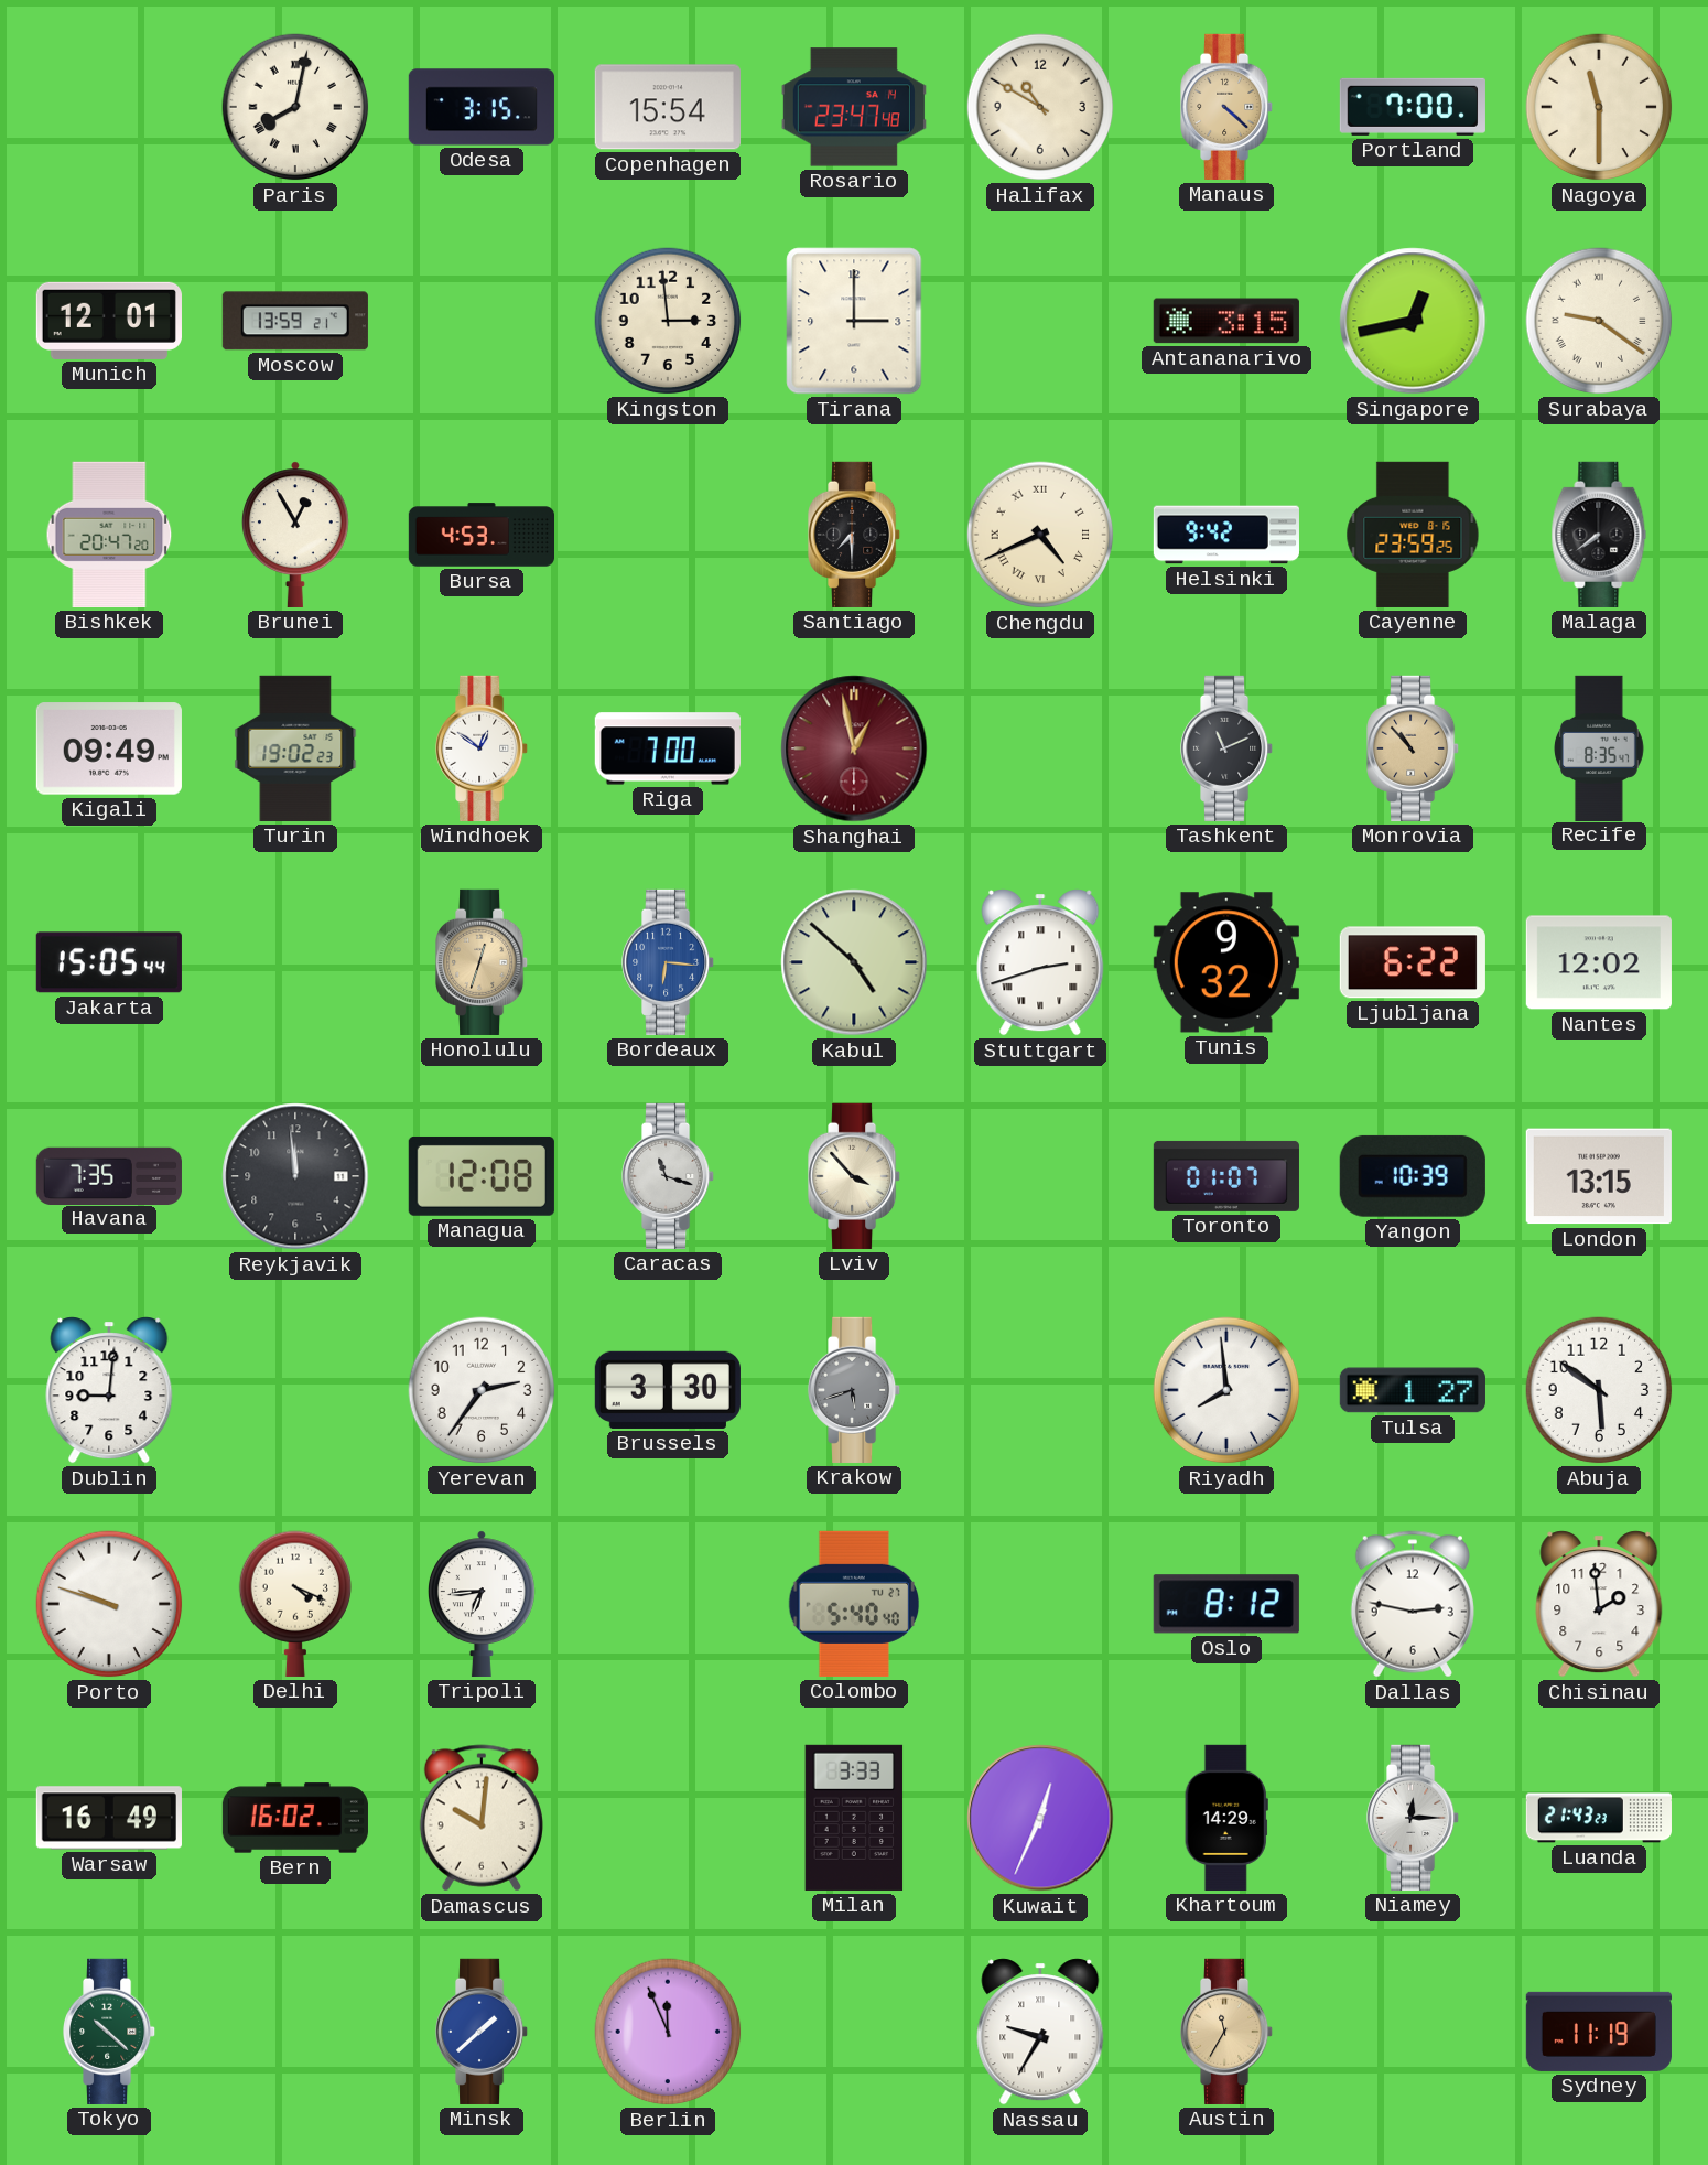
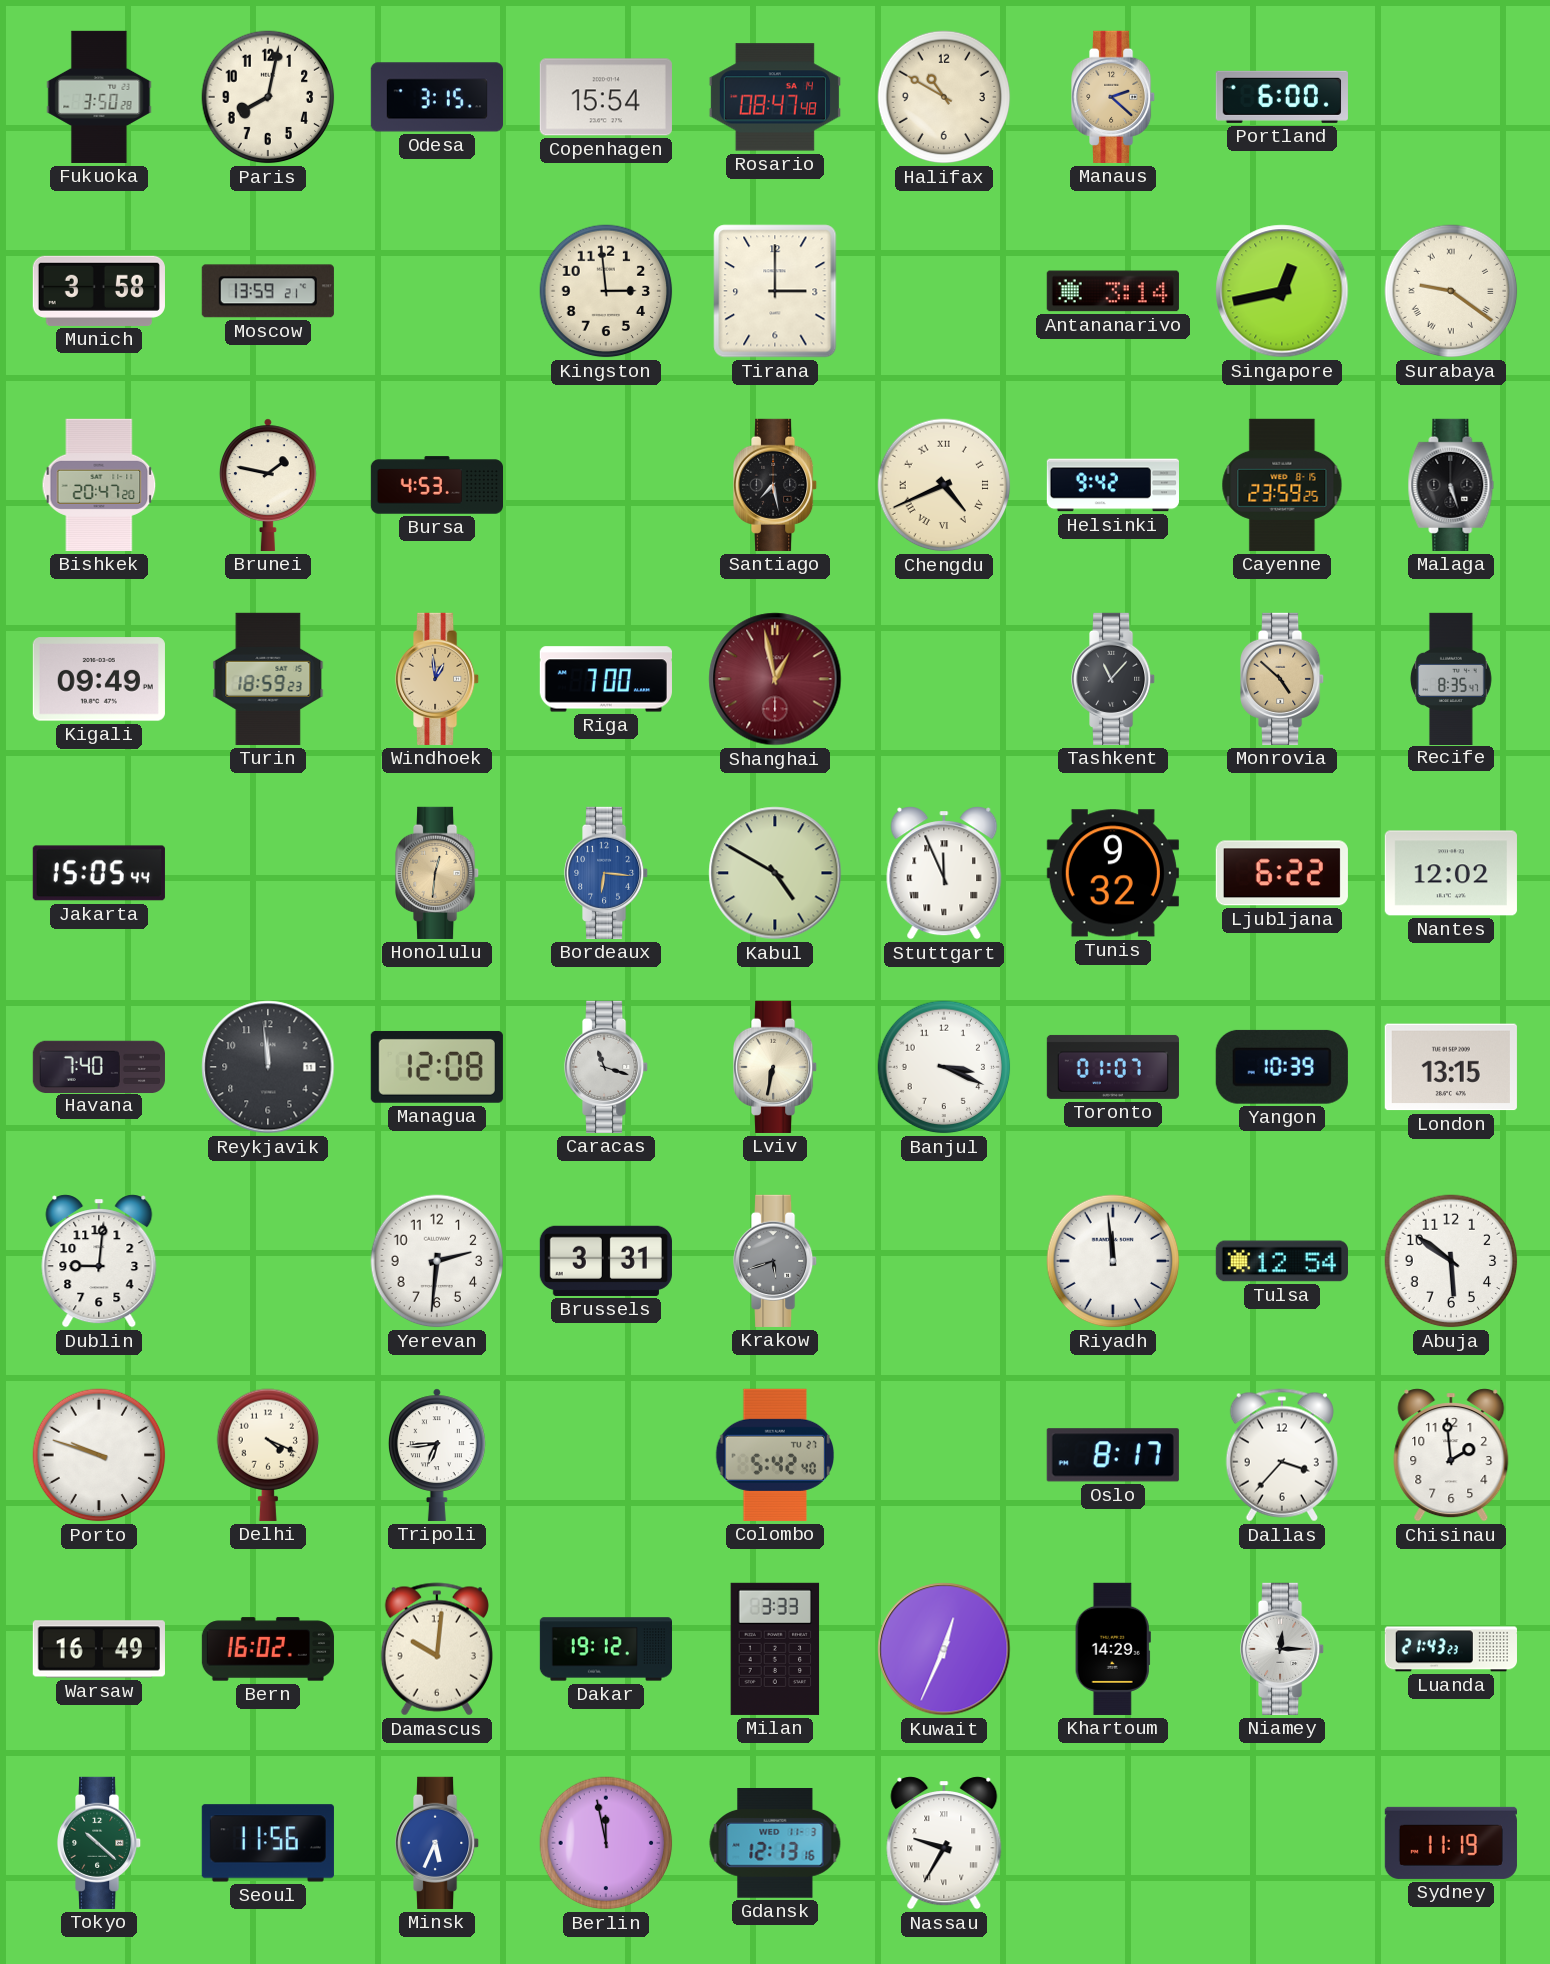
Fukuoka: none -> 3:50 (99, 97)
Paris numerals: Roman -> Arabic (268, 97)
Rosario: 23:47 -> 08:47 (775, 97)
Manaus: 4:22 -> 2:22 (1114, 97)
Portland: 7:00 -> 6:00 (1282, 97)
Nagoya: 11:30 -> none (1599, 107)
Munich: 12:01 -> 3:58 (99, 291)
Antananarivo: 3:15 -> 3:14 (1113, 291)
Brunei: 12:55 -> 1:47 (268, 485)
Santiago: 7:30 -> 7:28 (776, 485)
Malaga: 7:39 -> 5:27 (1451, 485)
Turin: 19:02 -> 18:59 (268, 679)
Windhoek: 12:51 -> 12:59 (438, 679)
Windhoek dial: white -> champagne (438, 679)
Tashkent: 11:11 -> 11:07 (1114, 679)
Monrovia: 10:53 -> 4:52 (1283, 679)
Honolulu: 12:33 -> 12:31 (438, 873)
Kabul: 4:52 -> 4:50 (775, 873)
Stuttgart: 2:42 -> 11:56 (944, 873)
Havana: 7:35 -> 7:40 (99, 1066)
Lviv: 3:53 -> 6:32 (776, 1067)
Banjul: none -> 3:19 (944, 1067)
Yerevan: 2:36 -> 2:31 (437, 1261)
Brussels: 3:30 -> 3:31 (606, 1261)
Riyadh: 7:59 -> 11:59 (1113, 1261)
Tulsa: 1:27 -> 12:54 (1282, 1261)
Colombo: 5:40 -> 5:42 (775, 1455)
Oslo: 8:12 -> 8:17 (1113, 1455)
Dallas: 2:47 -> 3:37 (1282, 1455)
Dakar: none -> 19:12 (605, 1649)
Seoul: none -> 11:56 (268, 1843)
Minsk: 1:38 -> 5:34 (438, 1843)
Berlin: 11:56 -> 11:58 (606, 1843)
Gdansk: none -> 12:13 (775, 1844)
Austin: 11:35 -> none (1228, 2032)
